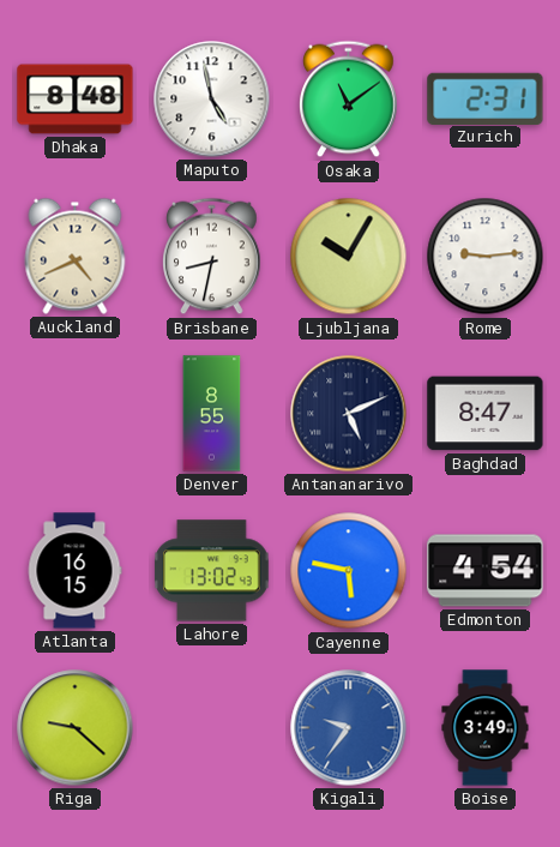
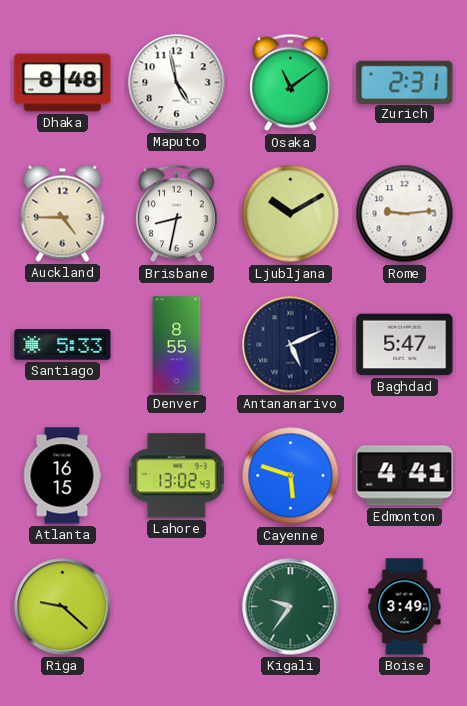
Auckland: 4:41 -> 4:45 (63, 213)
Ljubljana: 10:05 -> 10:10 (291, 214)
Santiago: none -> 5:33 (63, 345)
Baghdad: 8:47 -> 5:47 (405, 345)
Cayenne: 5:47 -> 5:48 (291, 476)
Edmonton: 4:54 -> 4:41 (405, 476)
Kigali dial: blue -> green (291, 607)
